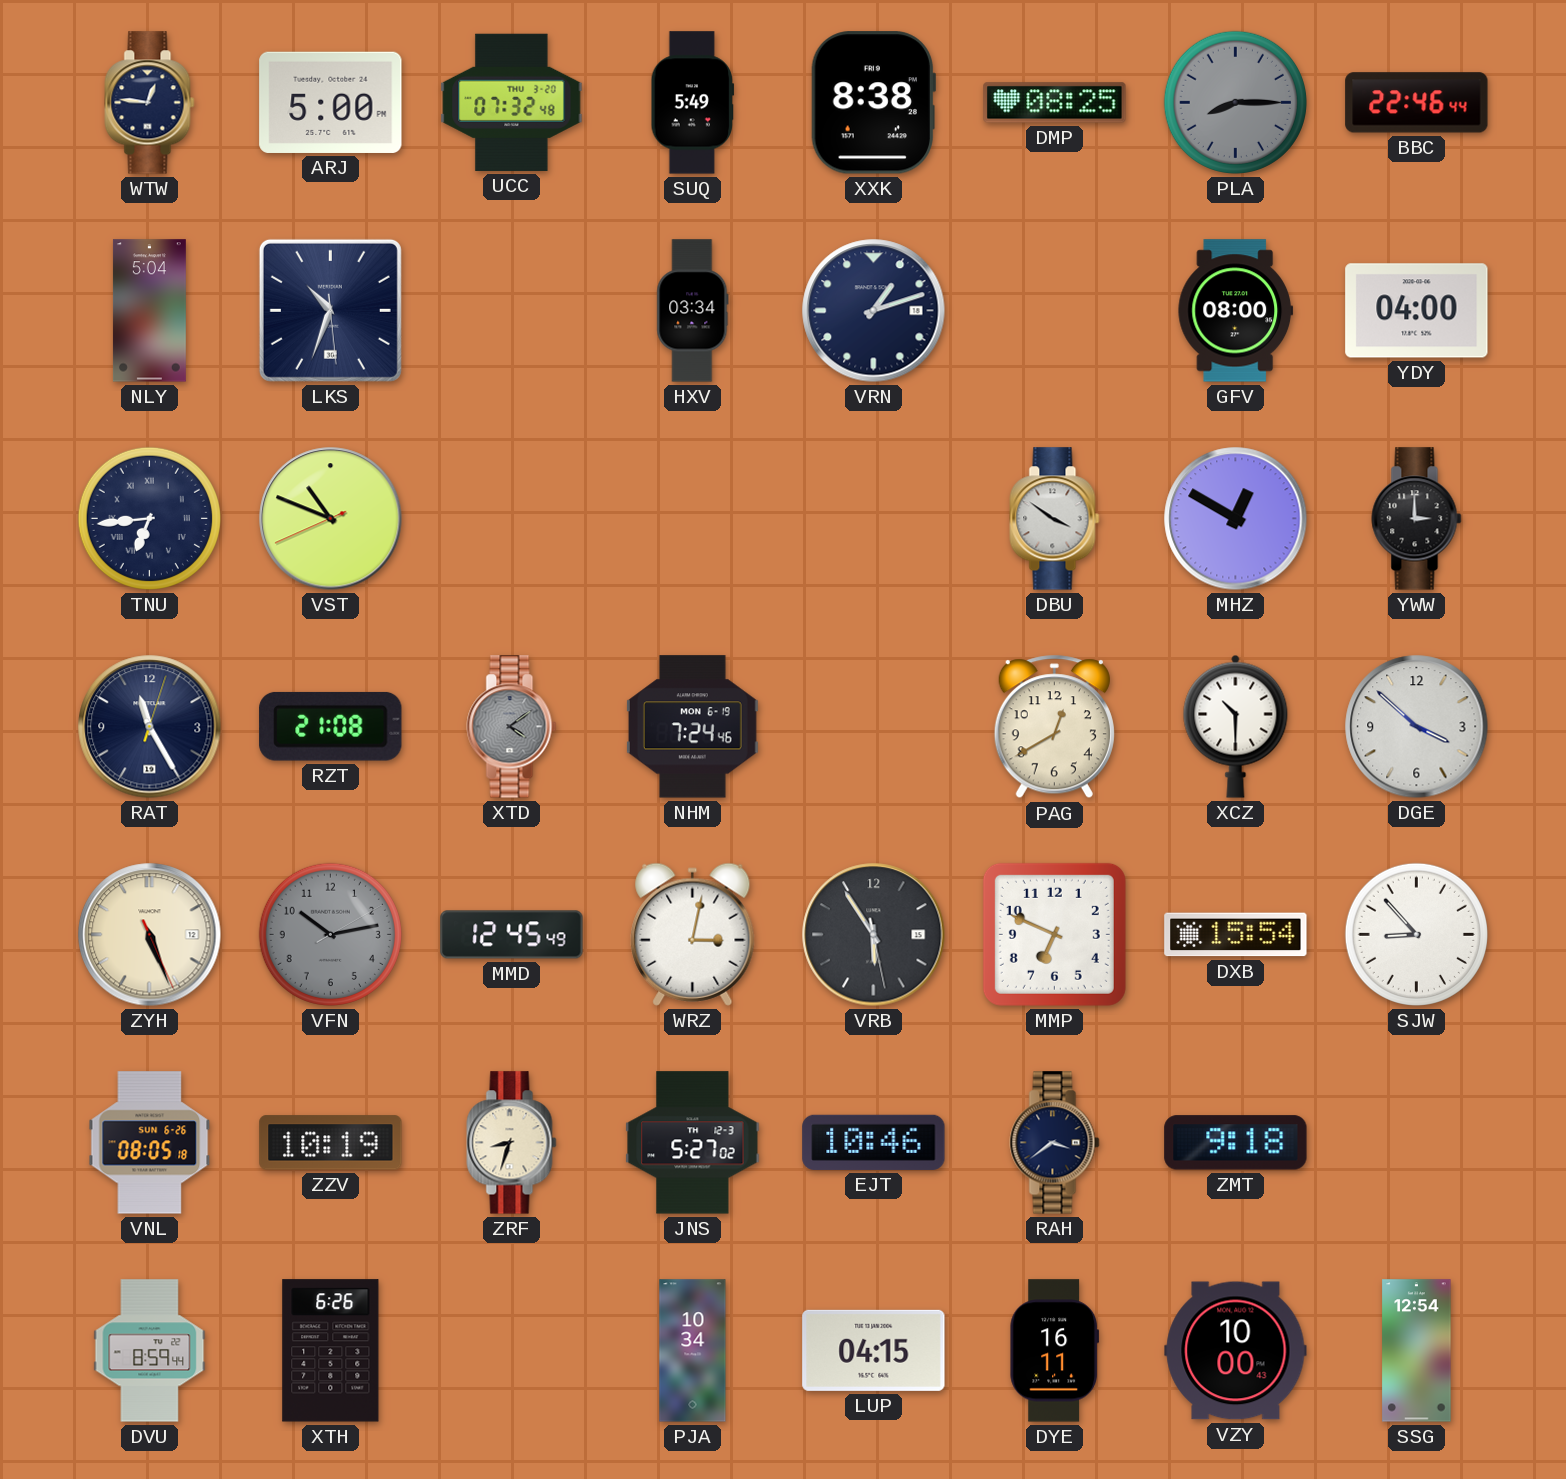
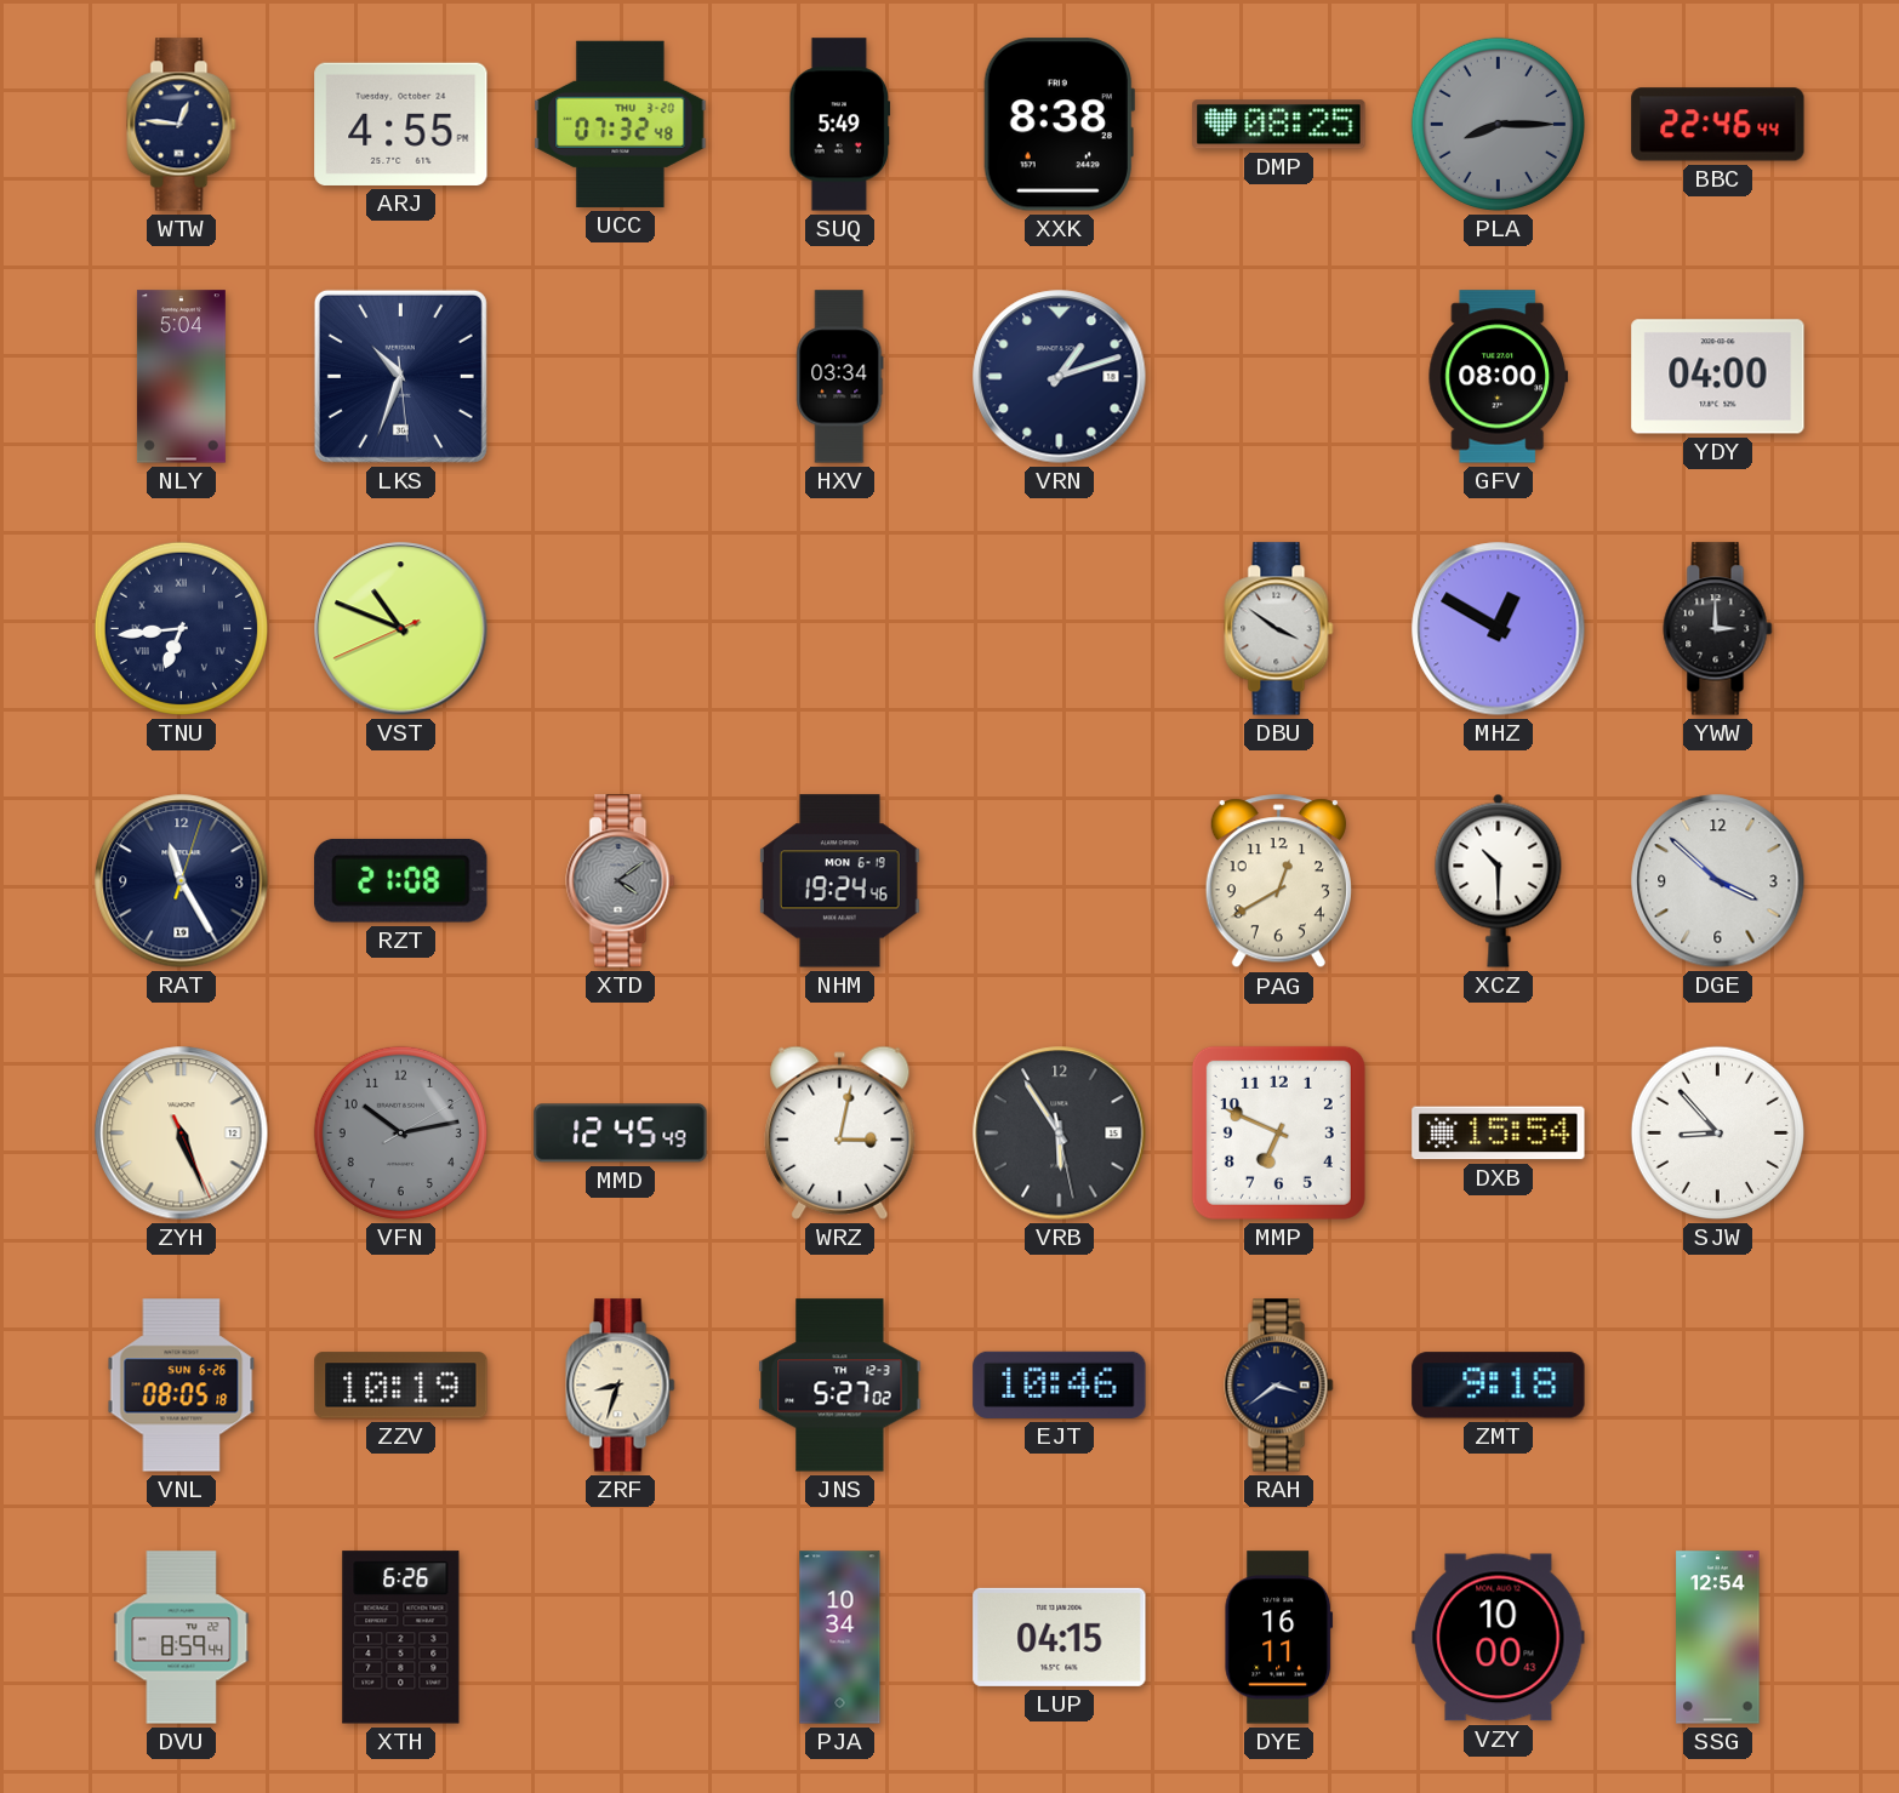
ARJ: 5:00 -> 4:55 (401, 124)
NHM: 7:24 -> 19:24 (839, 881)
